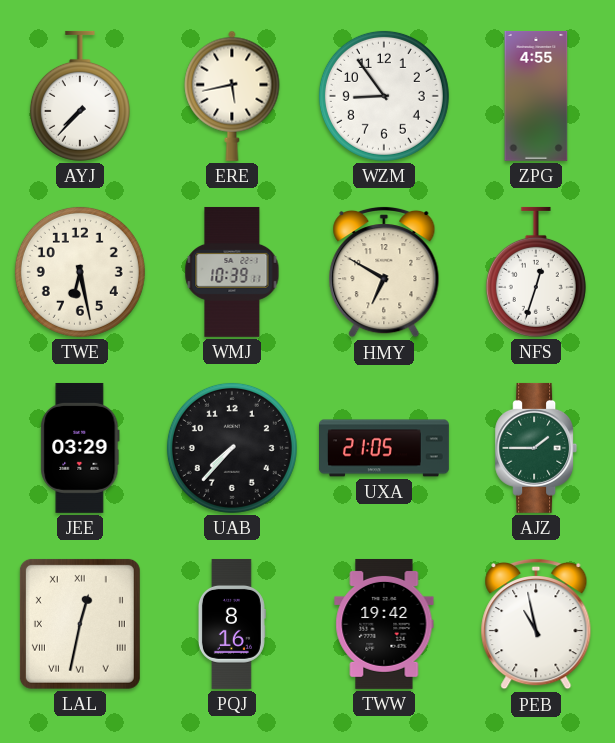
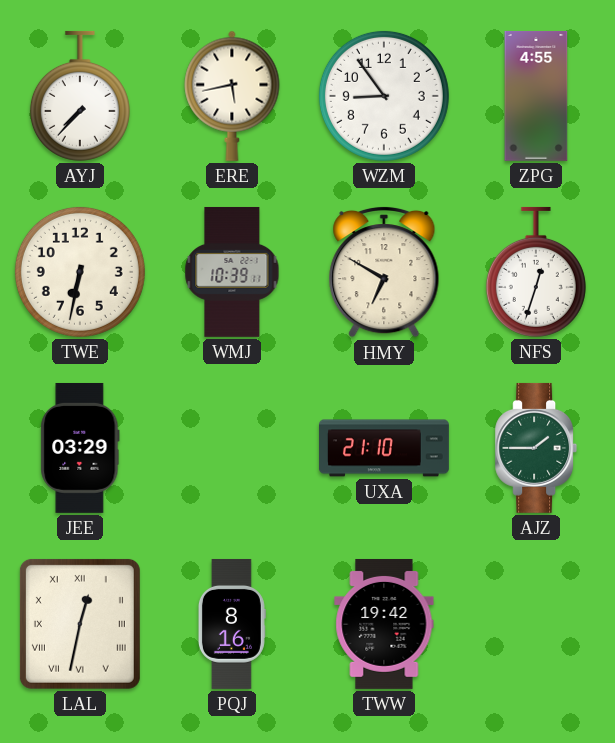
TWE: 6:28 -> 6:32 (80, 272)
UAB: 7:37 -> none (232, 448)
UXA: 21:05 -> 21:10 (385, 448)
PEB: 10:58 -> none (536, 624)
